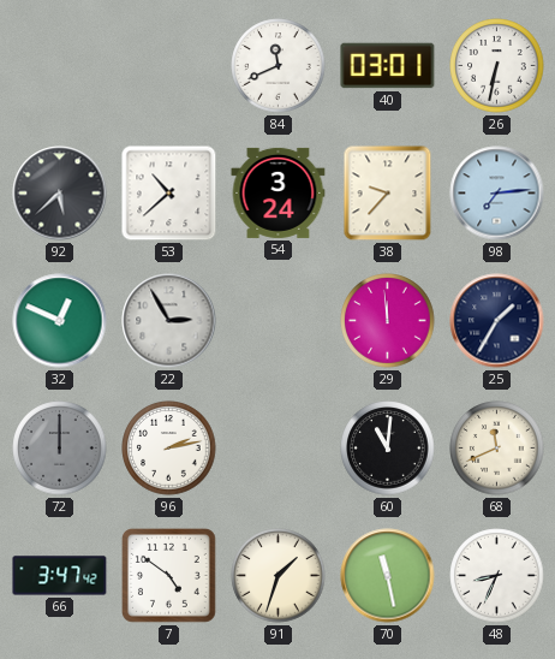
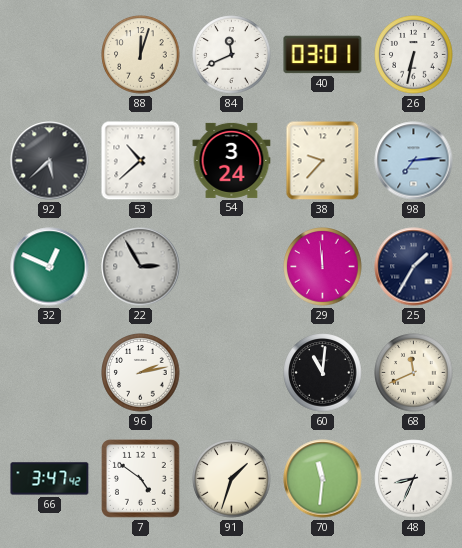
88: none -> 12:03 (141, 55)
72: 12:00 -> none (60, 449)
70: 11:28 -> 11:31 (323, 479)
